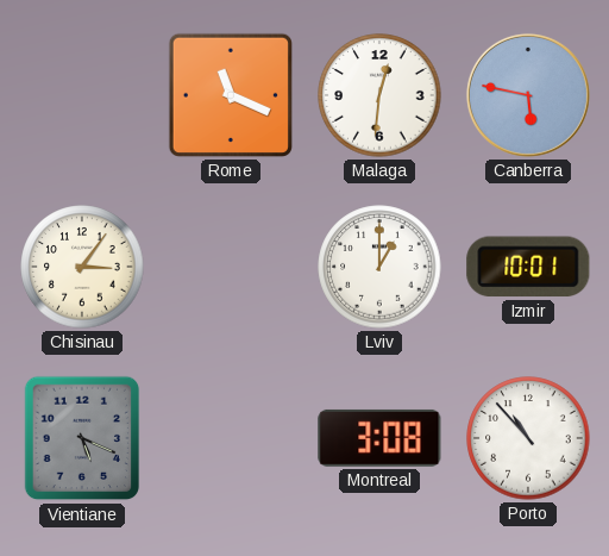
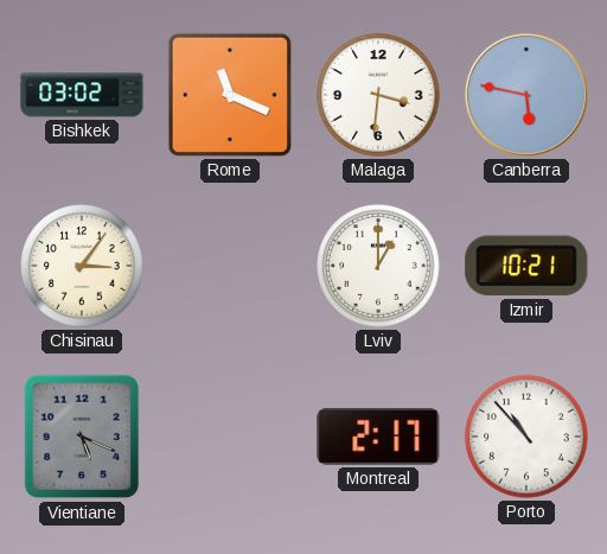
Bishkek: none -> 03:02 (82, 95)
Malaga: 12:31 -> 3:31 (378, 95)
Izmir: 10:01 -> 10:21 (526, 266)
Montreal: 3:08 -> 2:17 (378, 437)
